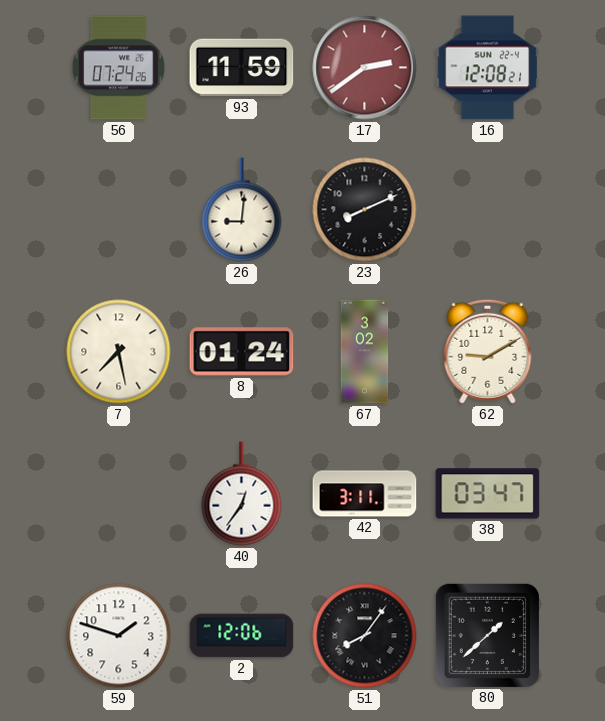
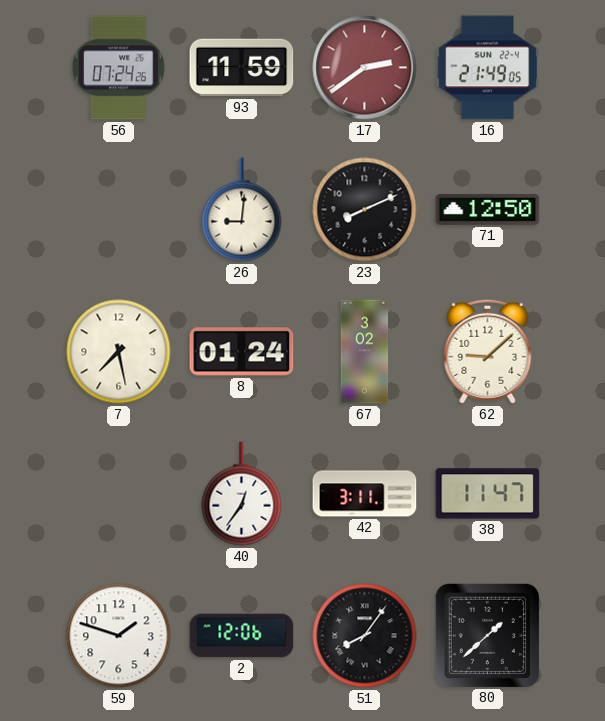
16: 12:08 -> 21:49 (488, 68)
71: none -> 12:50 (488, 210)
62: 9:10 -> 9:08 (488, 351)
38: 03:47 -> 11:47 (488, 494)
